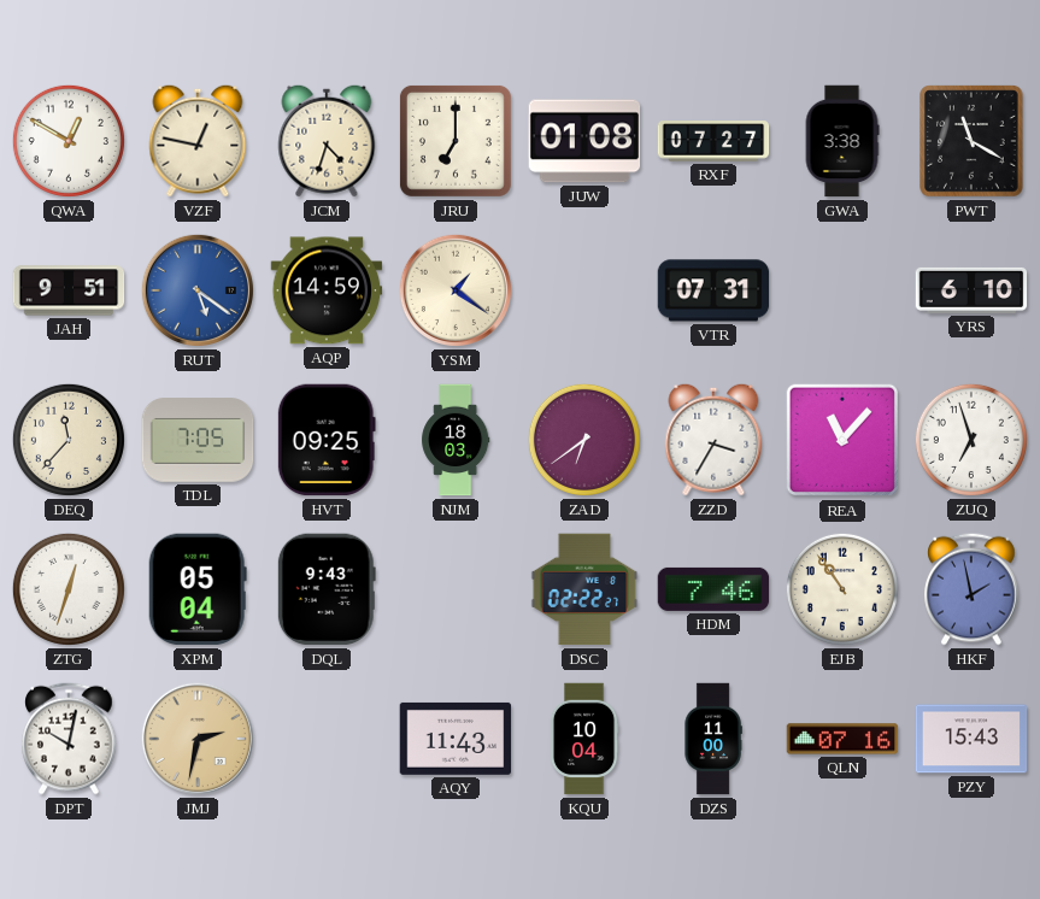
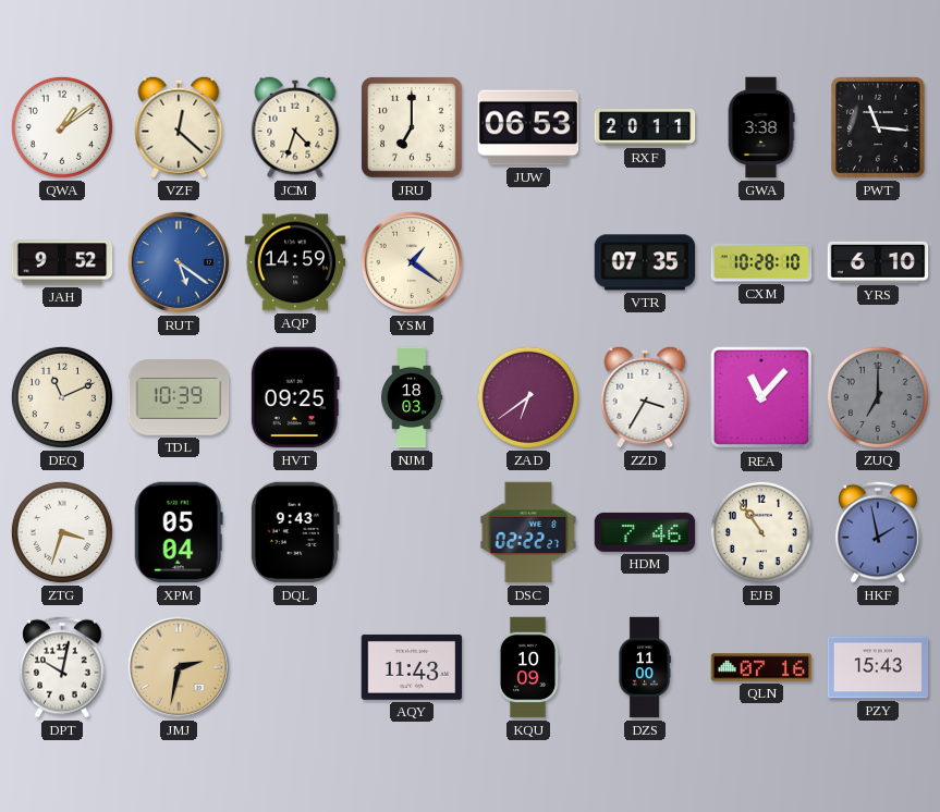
QWA: 12:50 -> 1:09 (62, 127)
VZF: 12:47 -> 12:22 (179, 127)
JUW: 01:08 -> 06:53 (528, 127)
RXF: 07:27 -> 20:11 (645, 127)
PWT: 11:20 -> 11:16 (878, 127)
JAH: 9:51 -> 9:52 (62, 262)
VTR: 07:31 -> 07:35 (645, 262)
CXM: none -> 10:28 (761, 262)
DEQ: 11:37 -> 11:11 (62, 397)
TDL: 7:05 -> 10:39 (179, 397)
ZUQ: 6:57 -> 7:00 (878, 397)
ZUQ dial: white -> grey (878, 397)
ZTG: 12:33 -> 3:33 (62, 532)
KQU: 10:04 -> 10:09 (528, 667)
